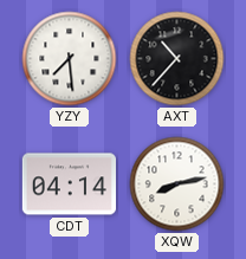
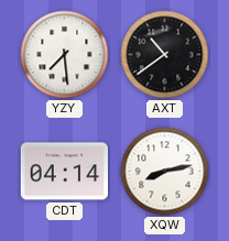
AXT: 10:37 -> 10:39 (165, 55)
